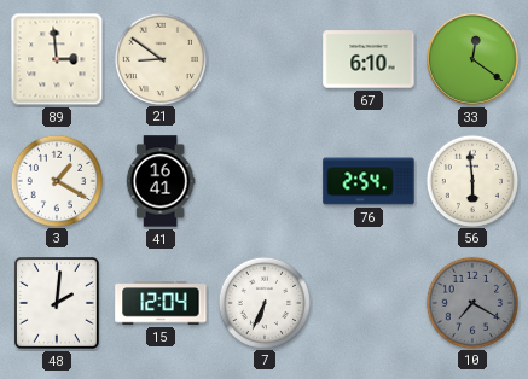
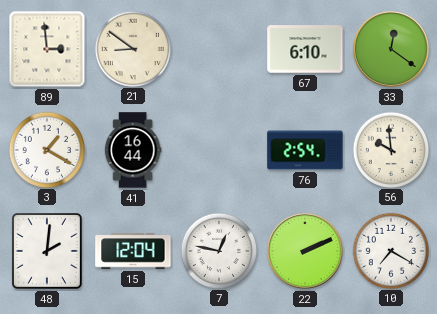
41: 16:41 -> 16:44 (133, 150)
56: 5:59 -> 9:59 (390, 149)
7: 6:34 -> 12:47 (218, 250)
22: none -> 2:11 (305, 251)
10 dial: grey -> white (390, 250)
